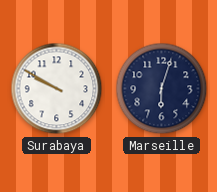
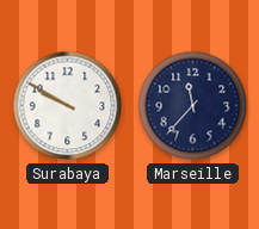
Marseille: 6:03 -> 11:37 (193, 106)
